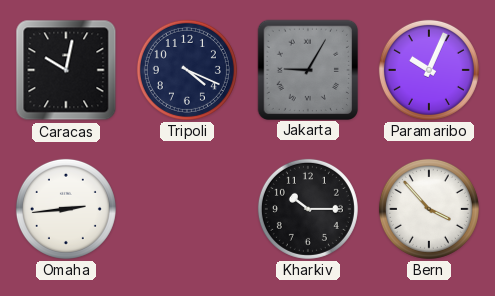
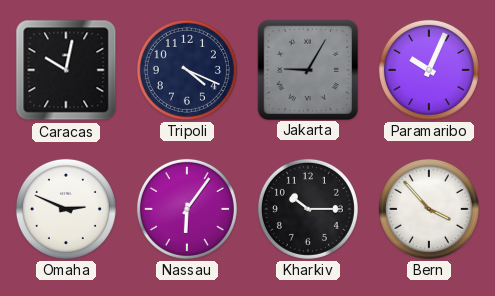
Omaha: 2:44 -> 2:49 (66, 209)
Nassau: none -> 6:06 (187, 209)
